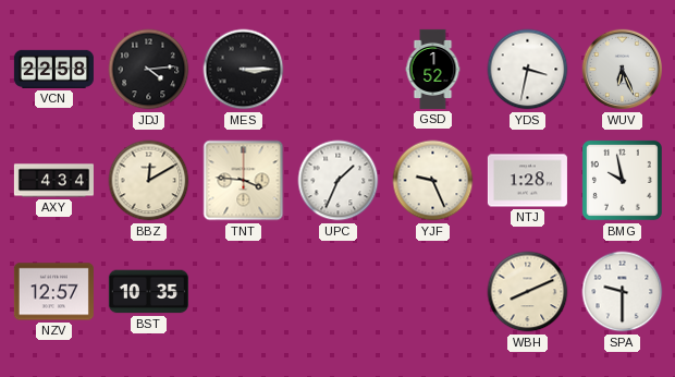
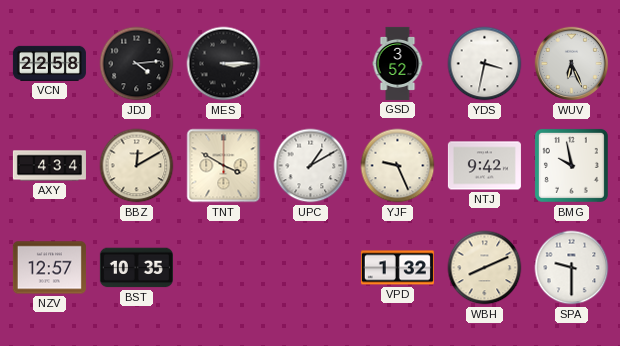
GSD: 1:52 -> 3:52 (398, 63)
TNT: 3:46 -> 3:50 (224, 166)
UPC: 1:34 -> 1:10 (311, 166)
NTJ: 1:28 -> 9:42 (484, 166)
VPD: none -> 1:32 (397, 268)
